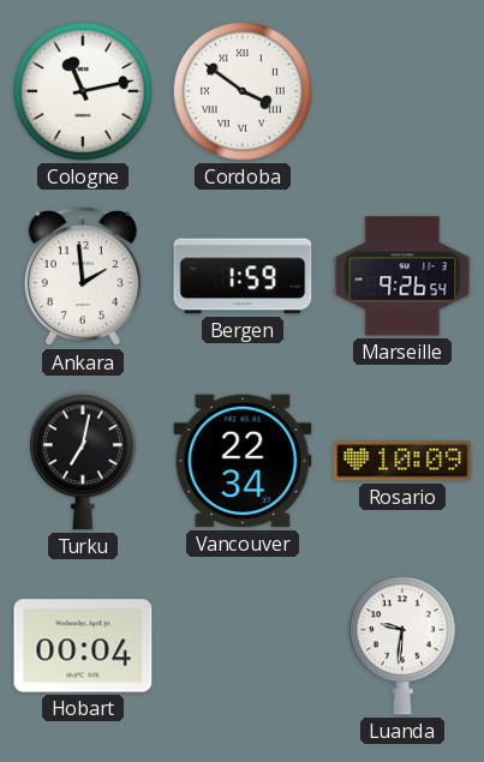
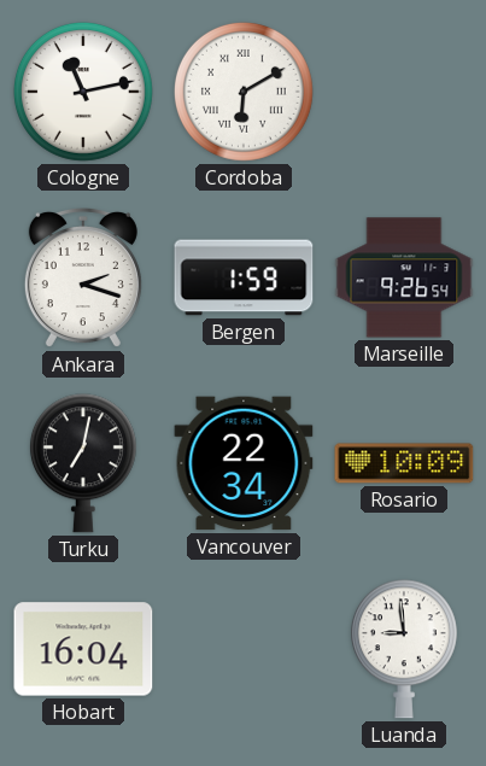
Cordoba: 3:51 -> 6:10 (244, 92)
Ankara: 1:59 -> 2:18 (83, 277)
Hobart: 00:04 -> 16:04 (83, 649)
Luanda: 9:31 -> 8:59 (404, 649)
